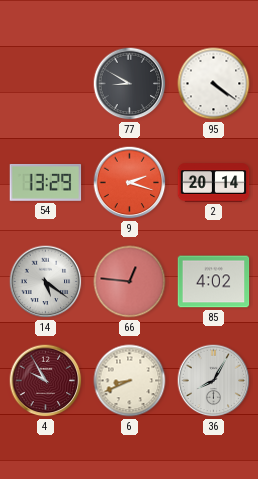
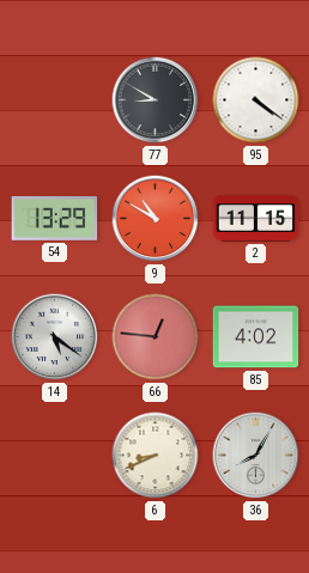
9: 2:18 -> 10:50 (156, 219)
2: 20:14 -> 11:15 (256, 219)
4: 9:55 -> none (46, 381)
